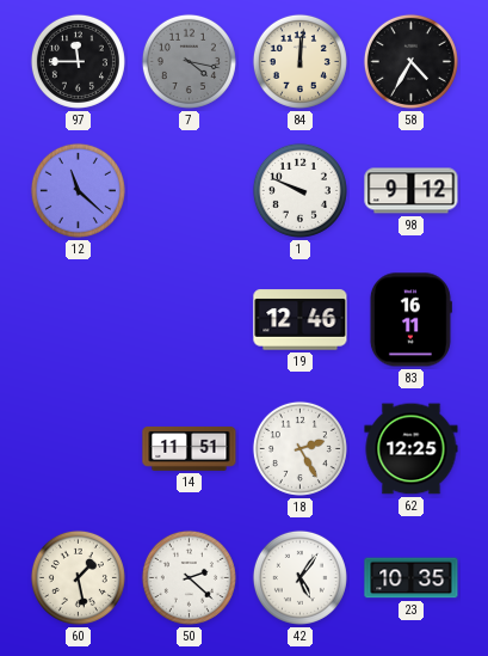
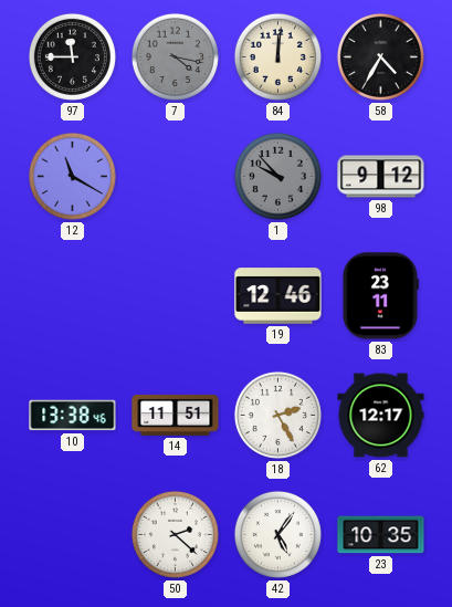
12: 11:22 -> 11:20 (72, 176)
1: 9:49 -> 9:53 (277, 176)
1 dial: white -> grey (277, 176)
83: 16:11 -> 23:11 (380, 296)
10: none -> 13:38 (73, 416)
62: 12:25 -> 12:17 (381, 416)
60: 1:28 -> none (78, 577)
